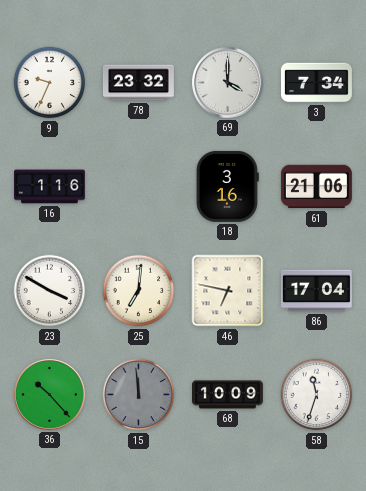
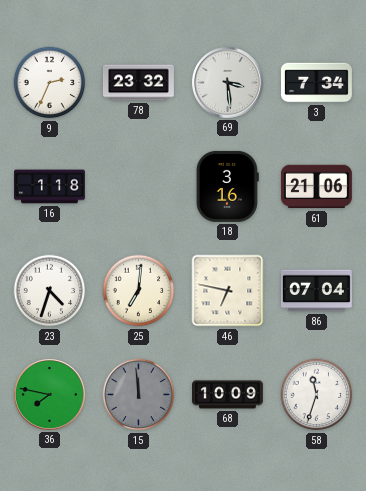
9: 9:34 -> 2:34 (50, 83)
69: 4:00 -> 3:29 (227, 82)
16: 1:16 -> 1:18 (50, 187)
23: 3:50 -> 4:33 (50, 291)
86: 17:04 -> 07:04 (316, 291)
36: 10:23 -> 7:47 (49, 394)
